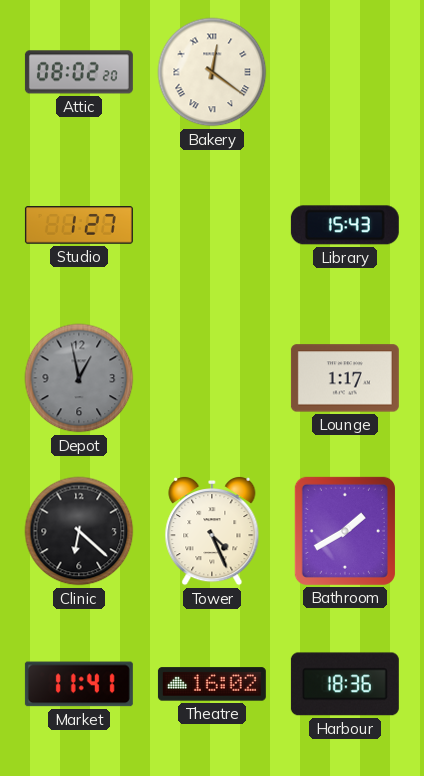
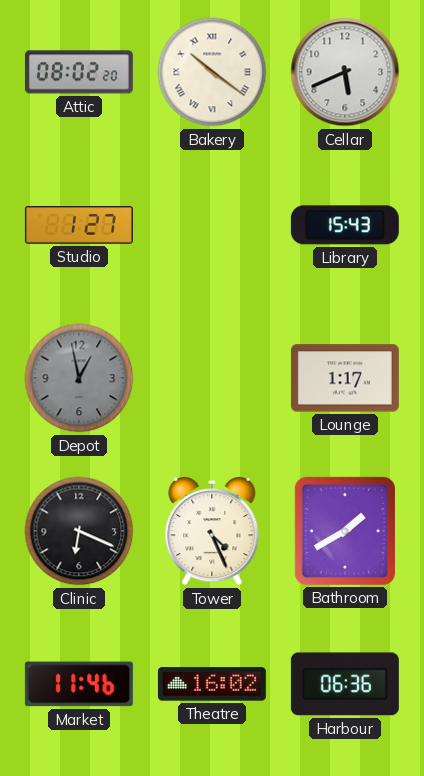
Bakery: 12:21 -> 10:21 (212, 72)
Cellar: none -> 5:41 (345, 72)
Clinic: 6:22 -> 6:19 (79, 531)
Market: 11:41 -> 11:46 (79, 684)
Harbour: 18:36 -> 06:36 (345, 684)
